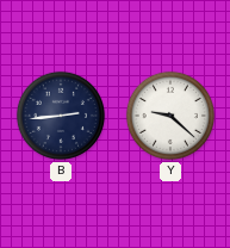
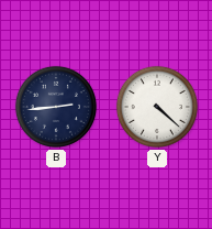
Y: 9:22 -> 4:22 (157, 107)
